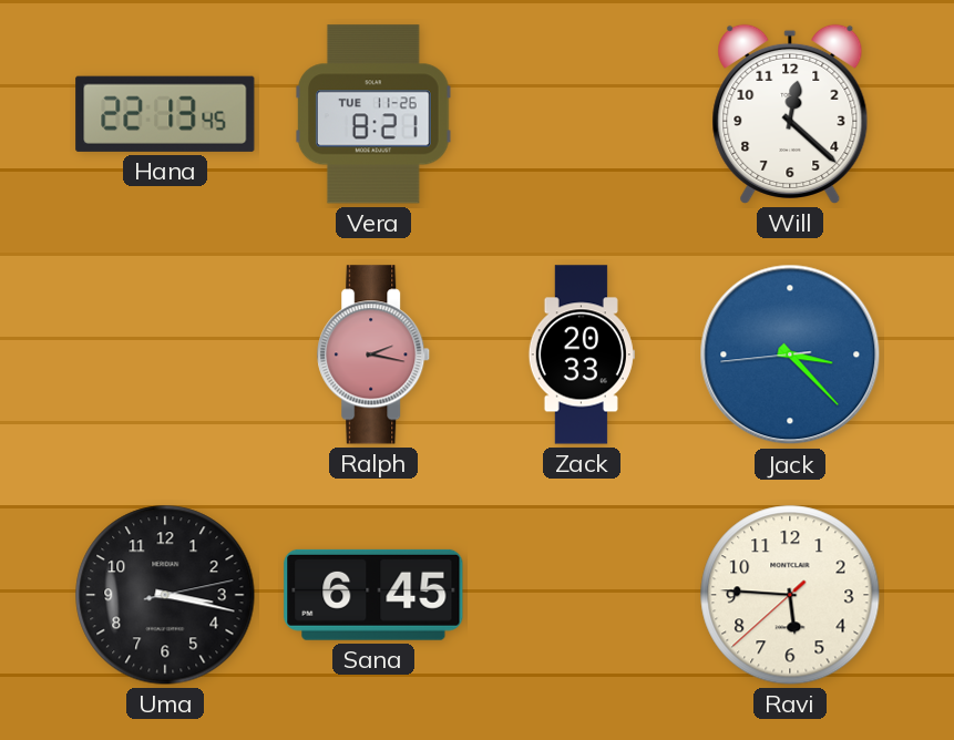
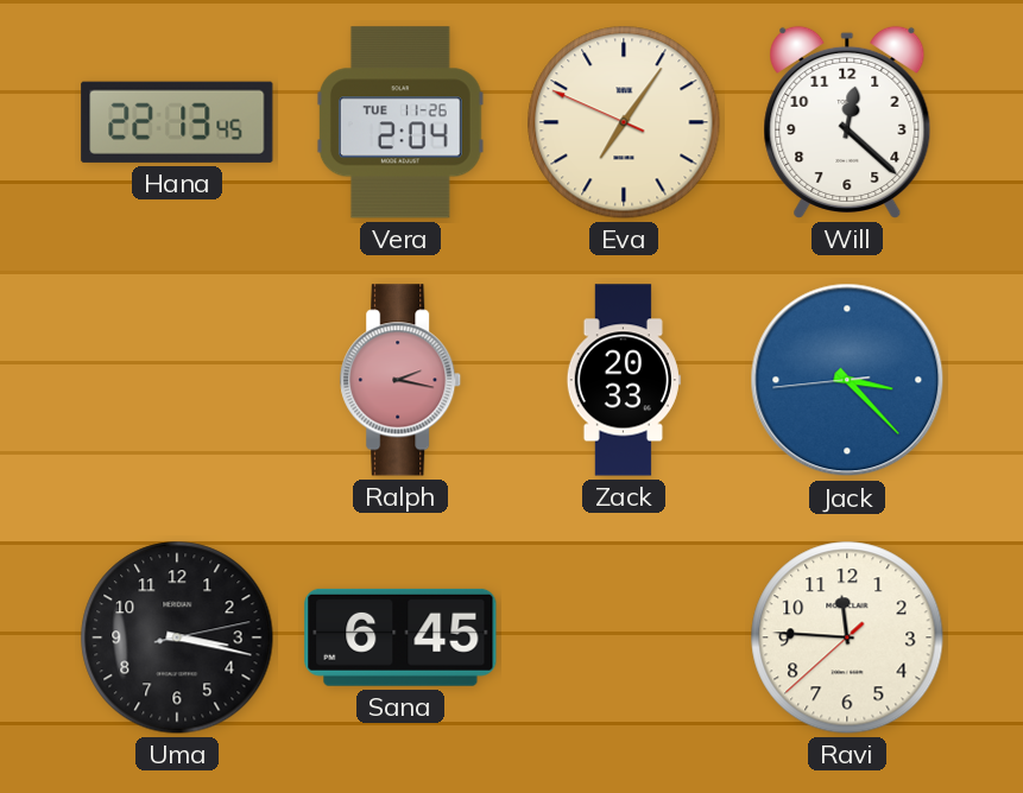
Vera: 8:21 -> 2:04 (400, 122)
Eva: none -> 7:05 (624, 122)
Ravi: 5:45 -> 11:45 (847, 637)
